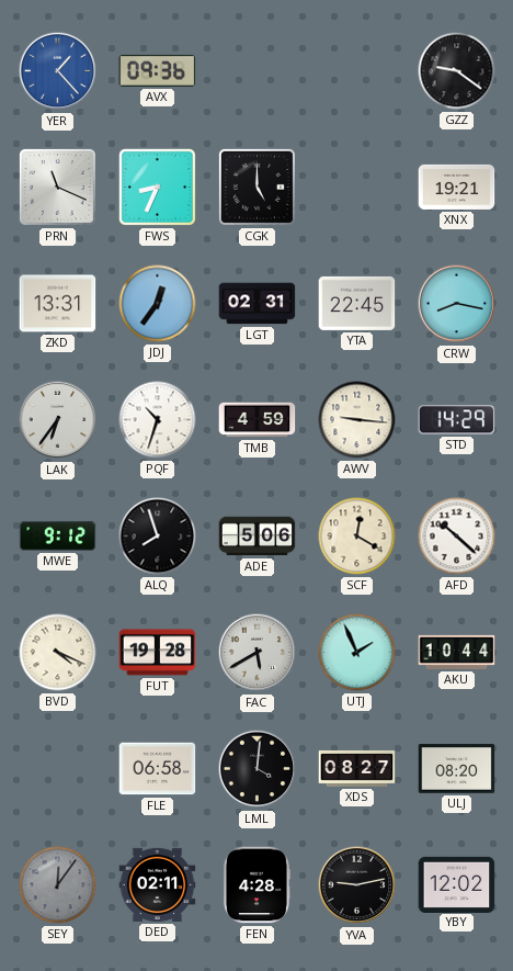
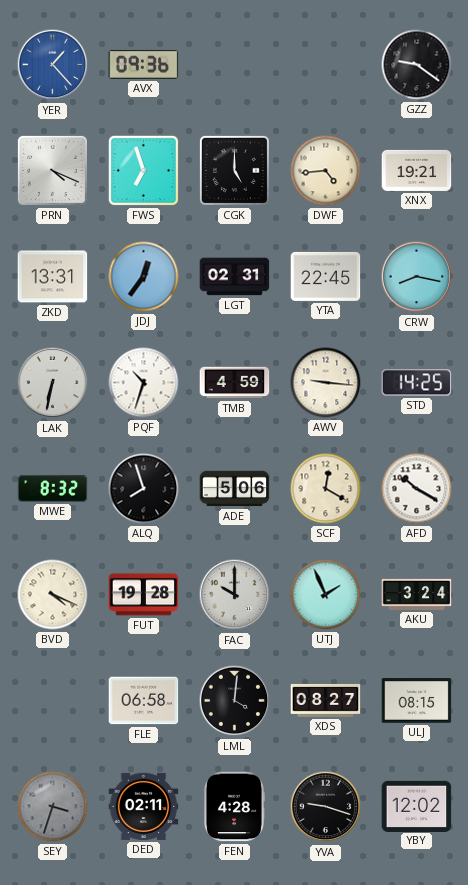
PRN: 11:19 -> 4:19 (52, 170)
FWS: 8:34 -> 6:57 (143, 170)
DWF: none -> 4:44 (326, 171)
LAK: 6:36 -> 6:32 (53, 383)
STD: 14:29 -> 14:25 (417, 383)
MWE: 9:12 -> 8:32 (53, 488)
AFD: 10:22 -> 10:20 (417, 489)
FAC: 5:40 -> 10:00 (235, 595)
AKU: 10:44 -> 3:24 (417, 594)
ULJ: 08:20 -> 08:15 (417, 701)
SEY: 12:06 -> 3:33 (53, 807)
YVA: 9:13 -> 9:18 (326, 807)
